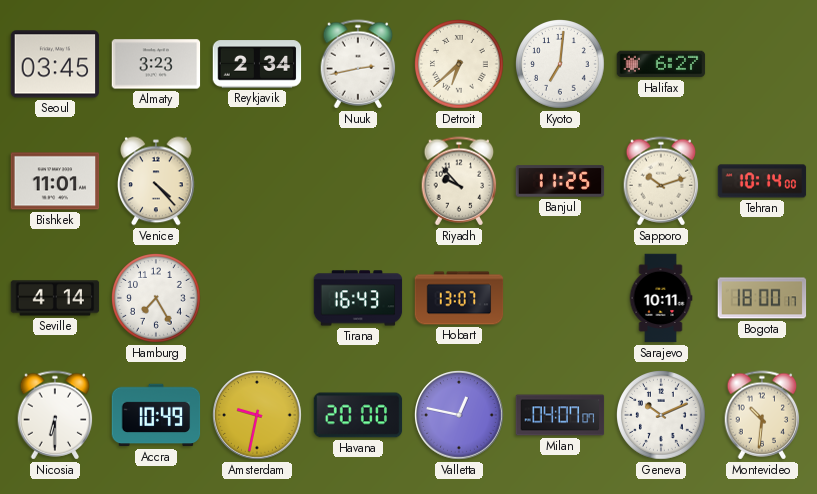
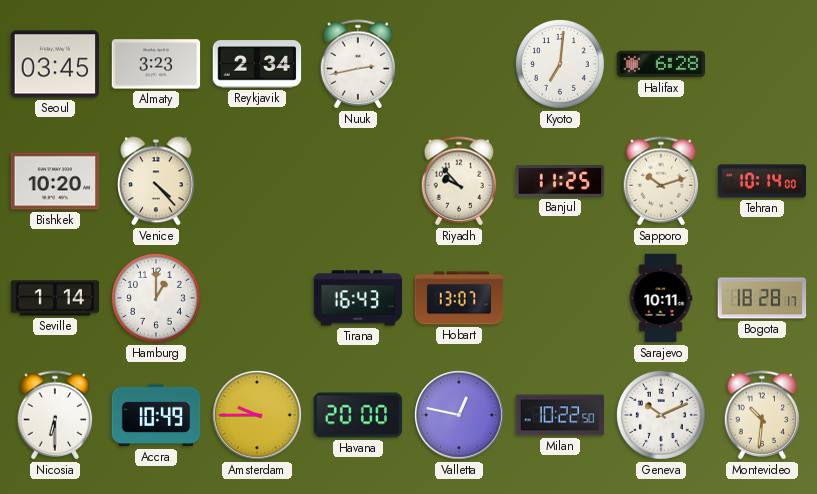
Detroit: 6:38 -> none (460, 65)
Halifax: 6:27 -> 6:28 (661, 64)
Bishkek: 11:01 -> 10:20 (55, 181)
Seville: 4:14 -> 1:14 (55, 298)
Hamburg: 7:25 -> 1:00 (157, 299)
Bogota: 18:00 -> 18:28 (762, 298)
Amsterdam: 9:32 -> 9:45 (258, 416)
Milan: 04:07 -> 10:22 (560, 415)
